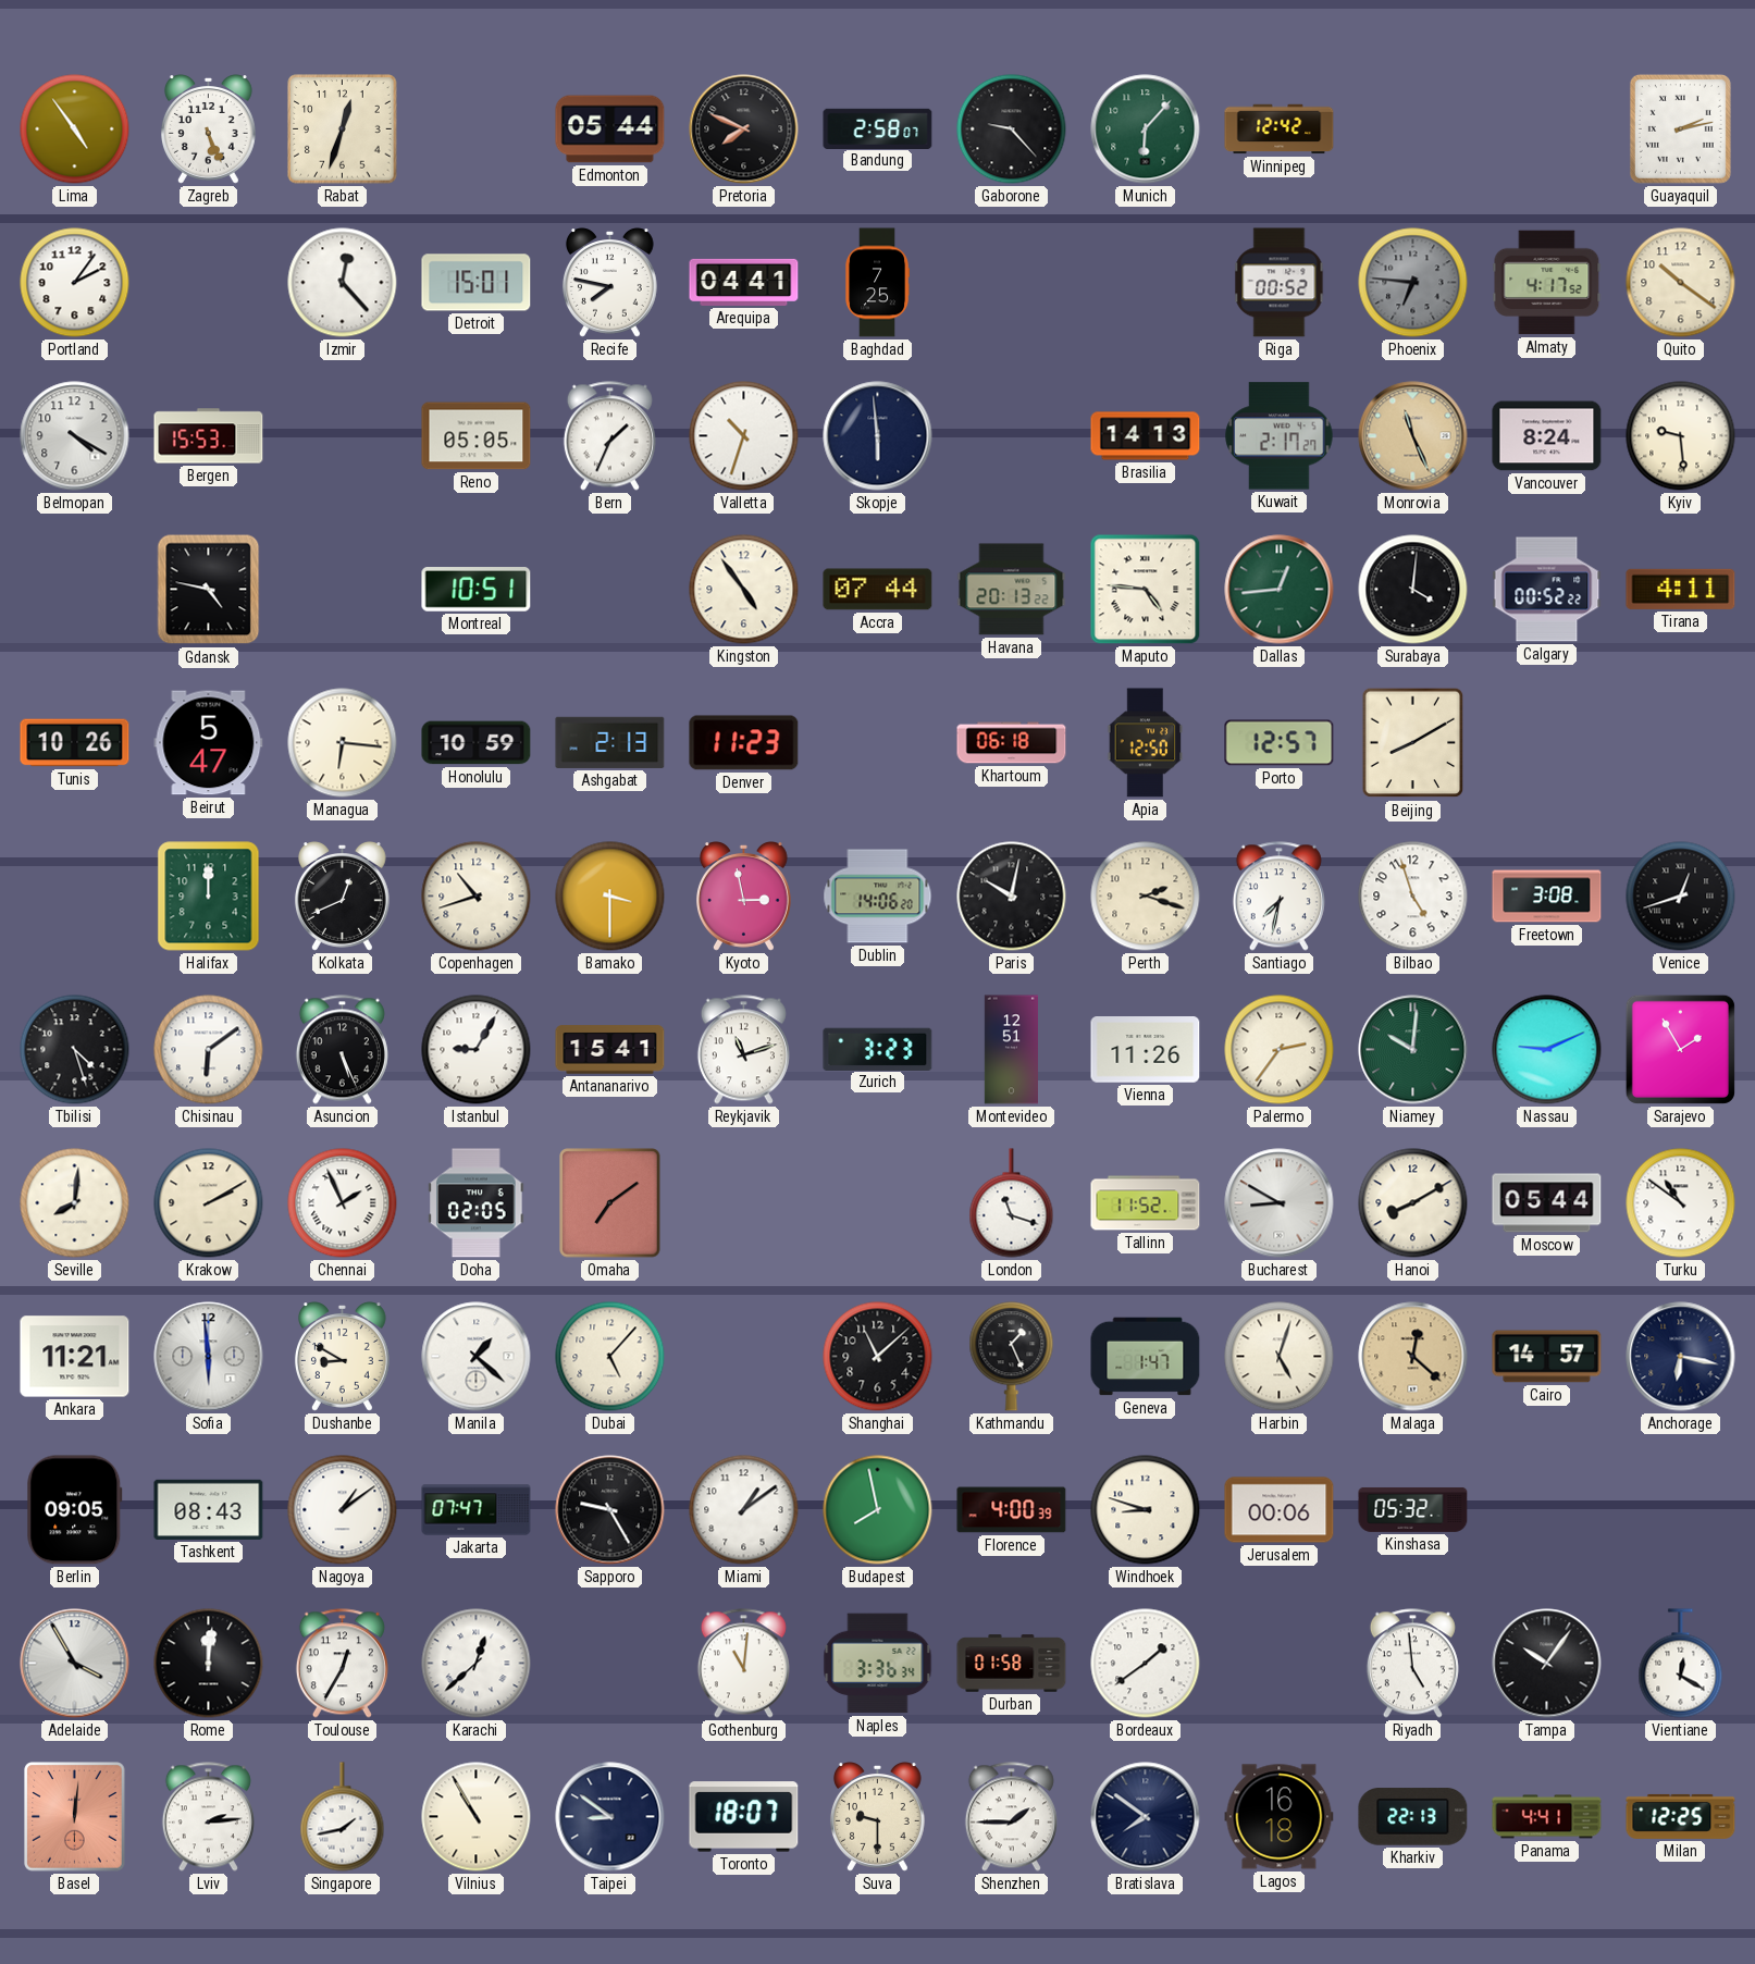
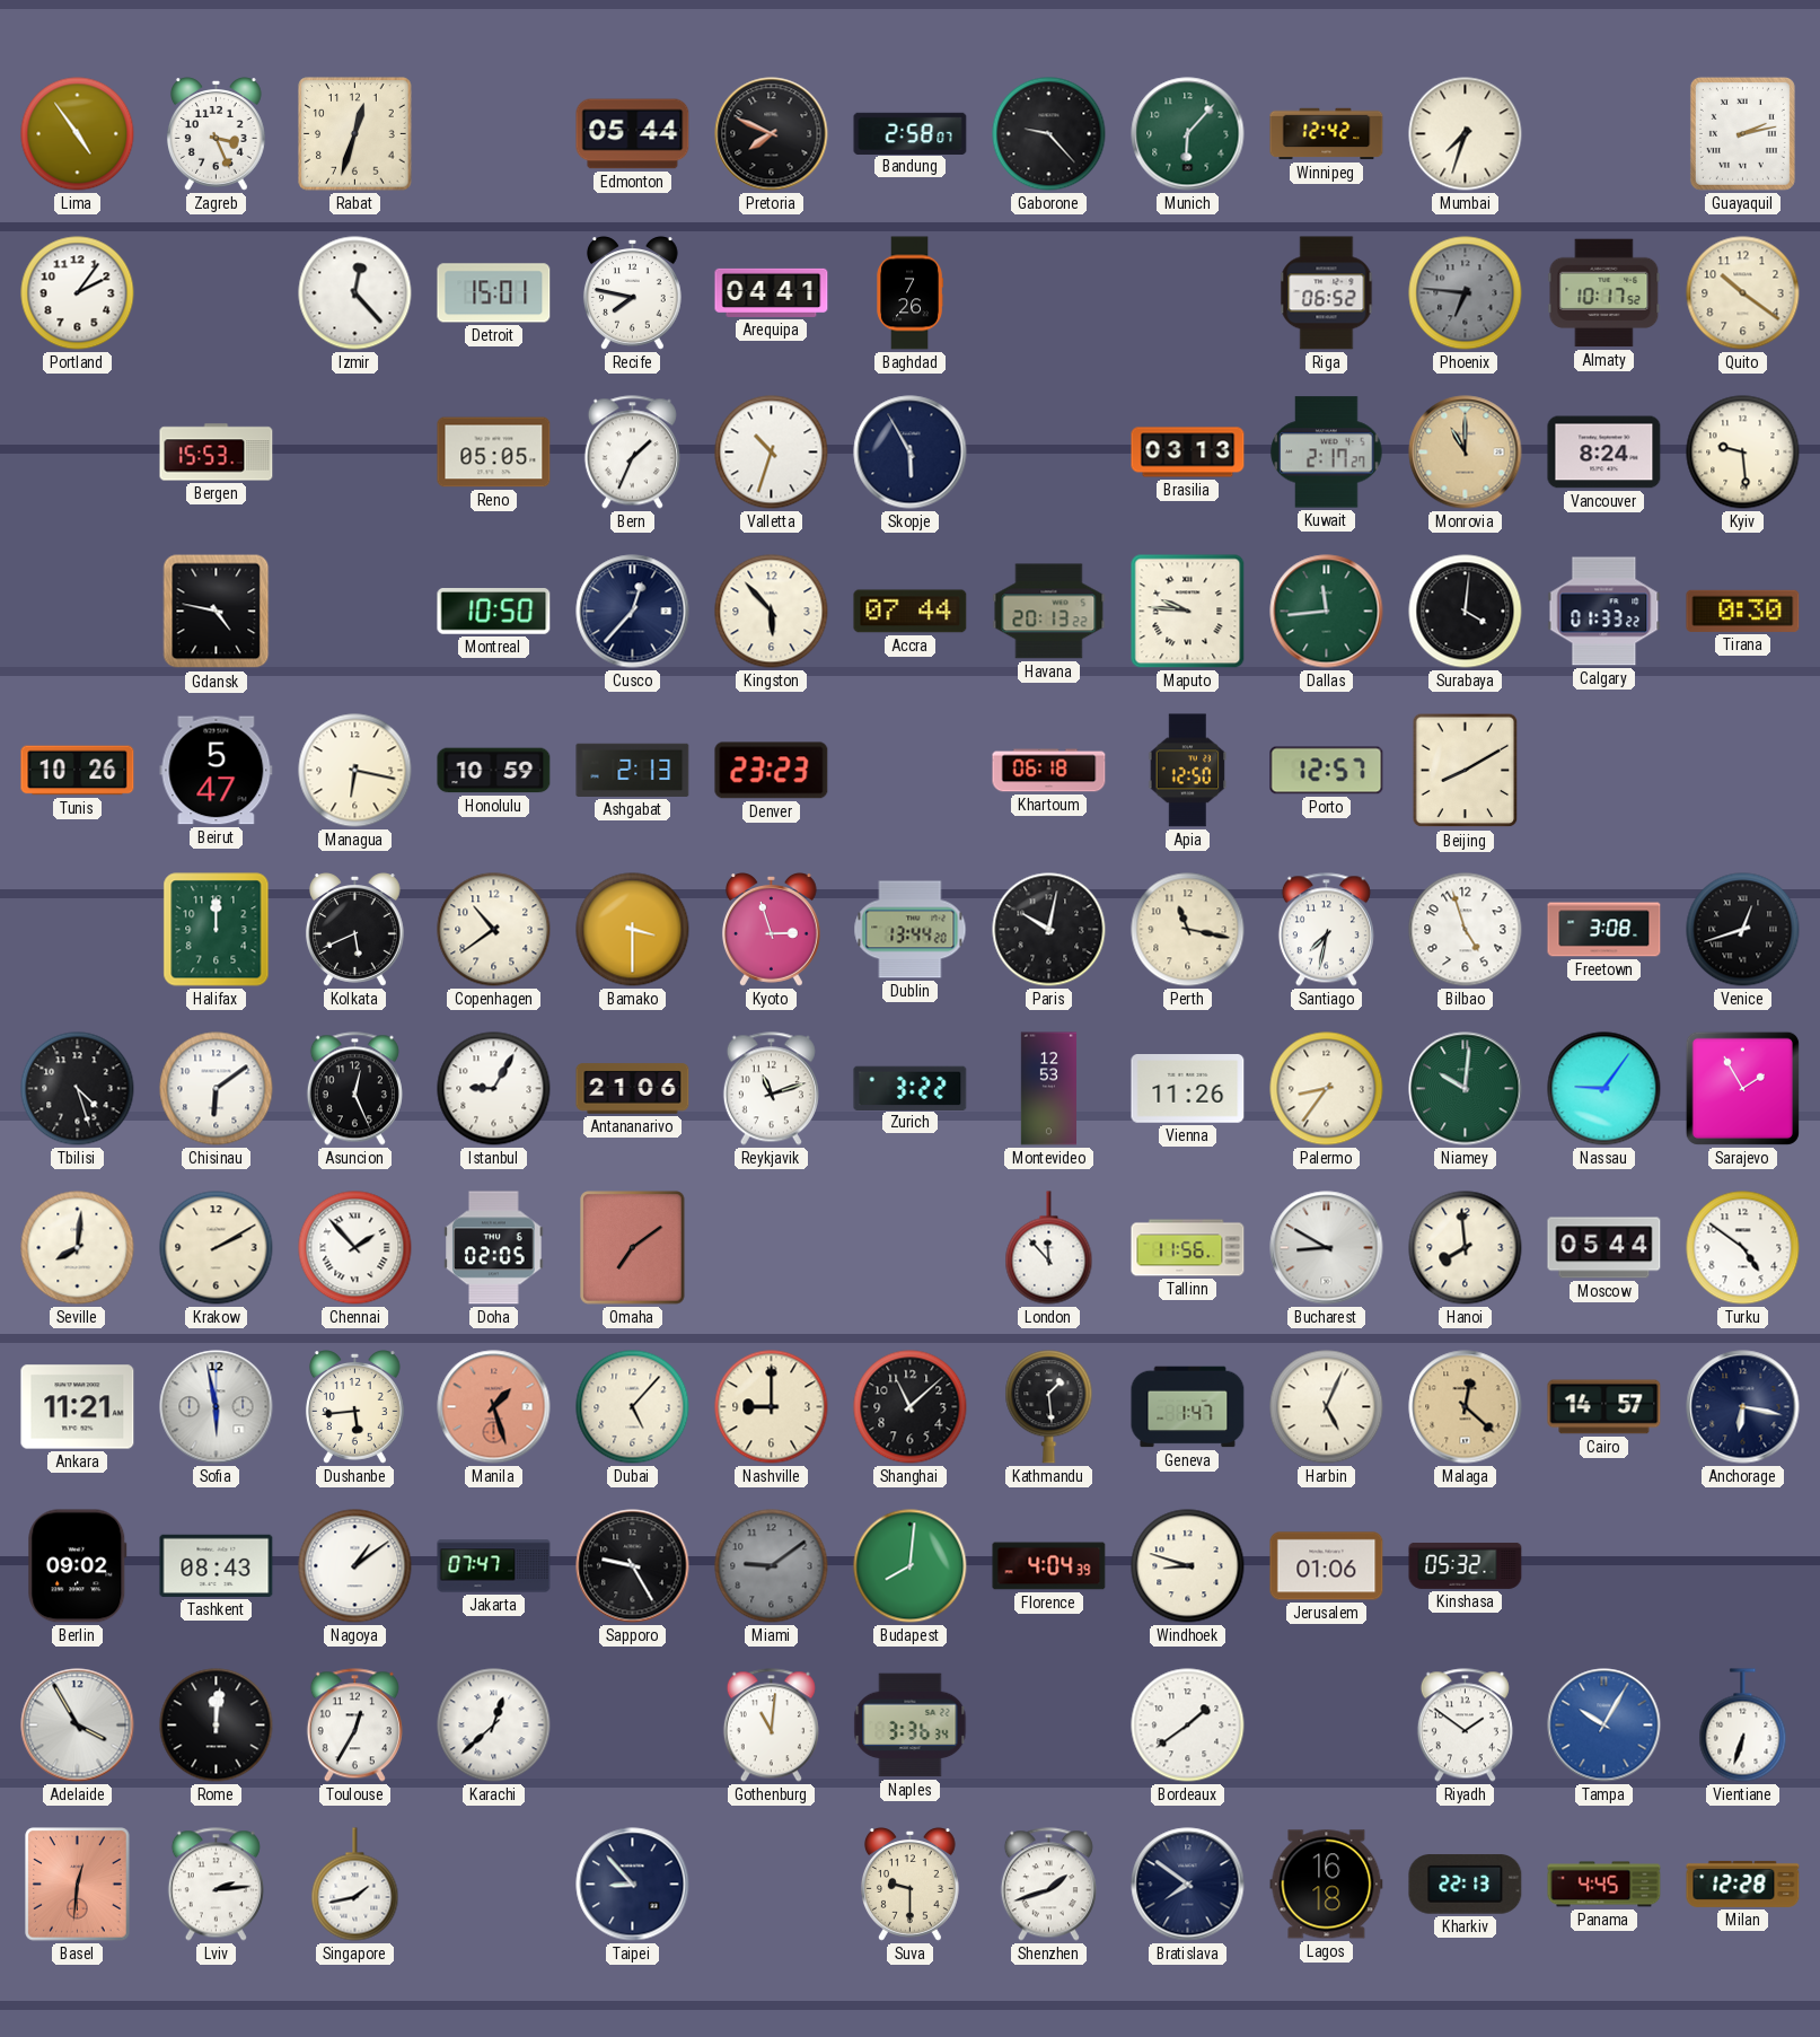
Zagreb: 5:26 -> 3:26 (216, 134)
Mumbai: none -> 7:33 (1466, 134)
Baghdad: 7:25 -> 7:26 (909, 293)
Riga: 00:52 -> 06:52 (1327, 293)
Almaty: 4:17 -> 10:17 (1604, 293)
Belmopan: 4:20 -> none (75, 436)
Skopje: 5:59 -> 5:55 (911, 453)
Brasilia: 14:13 -> 03:13 (1188, 453)
Monrovia: 11:26 -> 11:00 (1466, 453)
Montreal: 10:51 -> 10:50 (494, 612)
Cusco: none -> 12:37 (633, 612)
Kingston: 4:54 -> 5:53 (772, 612)
Maputo: 4:46 -> 9:46 (1188, 612)
Dallas: 12:44 -> 11:44 (1327, 612)
Calgary: 00:52 -> 01:33 (1604, 612)
Tirana: 4:11 -> 0:30 (1743, 611)
Managua: 6:16 -> 6:17 (355, 771)
Denver: 11:23 -> 23:23 (772, 771)
Kolkata: 12:41 -> 5:41 (354, 930)
Copenhagen: 10:42 -> 10:39 (494, 930)
Kyoto: 2:58 -> 2:57 (771, 930)
Dublin: 14:06 -> 13:44 (911, 930)
Perth: 2:18 -> 11:17 (1188, 930)
Asuncion: 5:26 -> 12:26 (354, 1089)
Antananarivo: 15:41 -> 21:06 (633, 1089)
Zurich: 3:23 -> 3:22 (911, 1088)
Montevideo: 12:51 -> 12:53 (1048, 1089)
Palermo: 2:36 -> 8:36 (1327, 1089)
Nassau: 9:11 -> 9:06 (1604, 1089)
Chennai: 1:56 -> 1:53 (355, 1248)
London: 11:18 -> 11:53 (1049, 1248)
Tallinn: 11:52 -> 11:56 (1188, 1248)
Hanoi: 8:10 -> 7:59 (1466, 1248)
Turku: 10:51 -> 4:51 (1743, 1248)
Sofia: 5:59 -> 5:58 (217, 1407)
Dushanbe: 8:50 -> 5:44 (354, 1407)
Manila: 1:22 -> 1:27 (494, 1407)
Manila dial: white -> salmon (494, 1407)
Nashville: none -> 9:00 (772, 1407)
Kathmandu: 1:26 -> 1:29 (1049, 1407)
Harbin: 5:03 -> 5:04 (1327, 1407)
Berlin: 09:05 -> 09:02 (78, 1566)
Miami: 1:09 -> 9:09 (772, 1566)
Miami dial: white -> grey (772, 1566)
Budapest: 7:58 -> 8:01 (911, 1566)
Florence: 4:00 -> 4:04 (1049, 1566)
Jerusalem: 00:06 -> 01:06 (1327, 1566)
Durban: 01:58 -> none (1012, 1664)
Riyadh: 4:59 -> 1:51 (1465, 1726)
Tampa: 10:06 -> 10:05 (1604, 1726)
Tampa dial: black -> blue (1604, 1726)
Vientiane: 12:20 -> 6:33 (1743, 1726)
Basel: 12:01 -> 12:31 (78, 1885)
Vilnius: 10:55 -> none (477, 1817)
Taipei: 8:51 -> 8:53 (633, 1885)
Toronto: 18:07 -> none (744, 1817)
Shenzhen: 1:45 -> 1:42 (1048, 1885)
Panama: 4:41 -> 4:45 (1604, 1885)
Milan: 12:25 -> 12:28 (1743, 1884)
